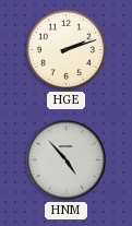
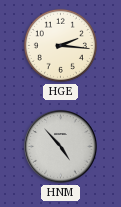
HGE: 2:12 -> 2:16 (60, 45)
